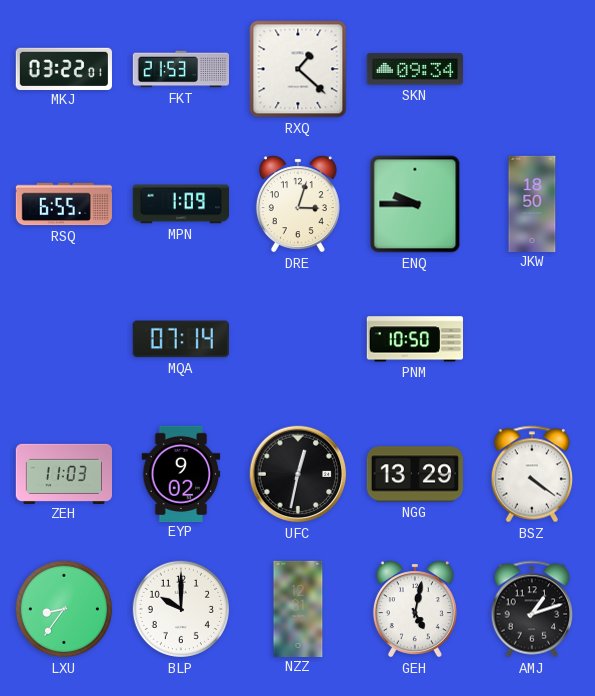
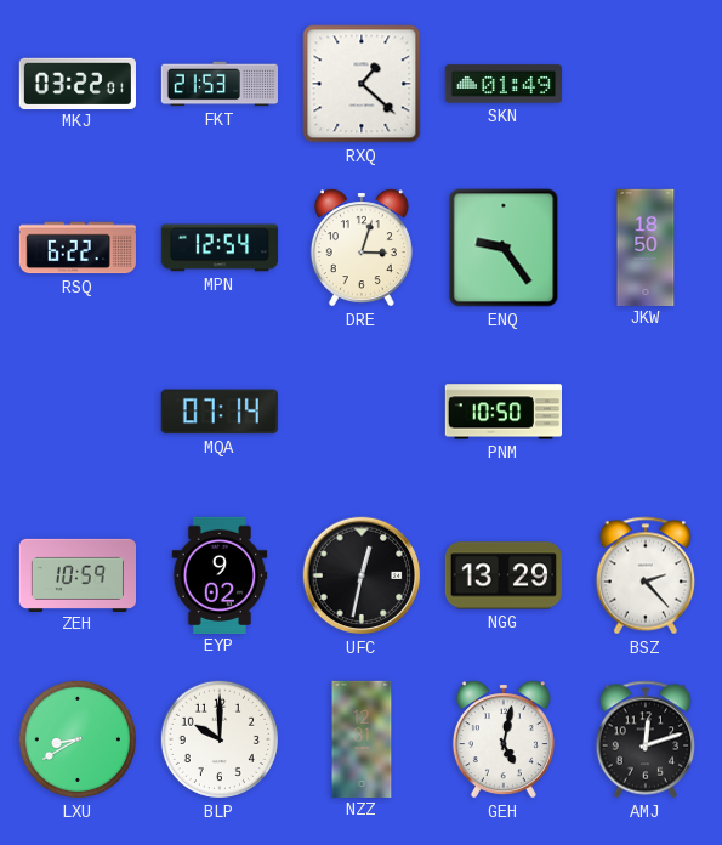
SKN: 09:34 -> 01:49 (502, 84)
RSQ: 6:55 -> 6:22 (78, 248)
MPN: 1:09 -> 12:54 (218, 248)
ENQ: 9:45 -> 9:24 (504, 248)
ZEH: 11:03 -> 10:59 (76, 574)
BSZ: 4:21 -> 2:23 (646, 575)
LXU: 8:36 -> 8:40 (78, 739)
AMJ: 1:12 -> 12:12 (646, 739)
